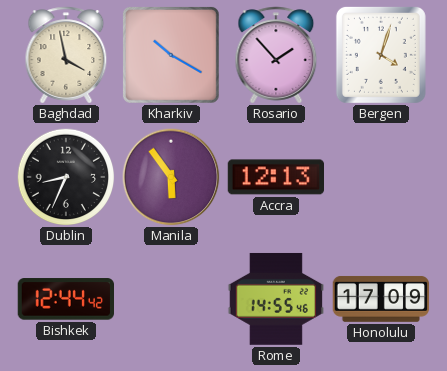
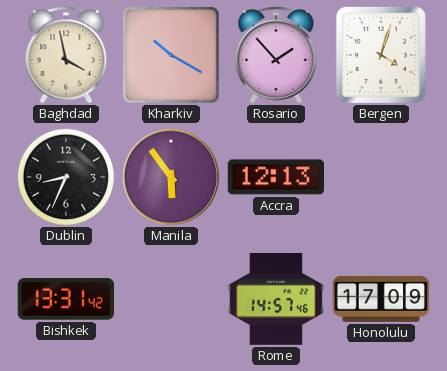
Bishkek: 12:44 -> 13:31 (65, 299)
Rome: 14:55 -> 14:57 (275, 299)
